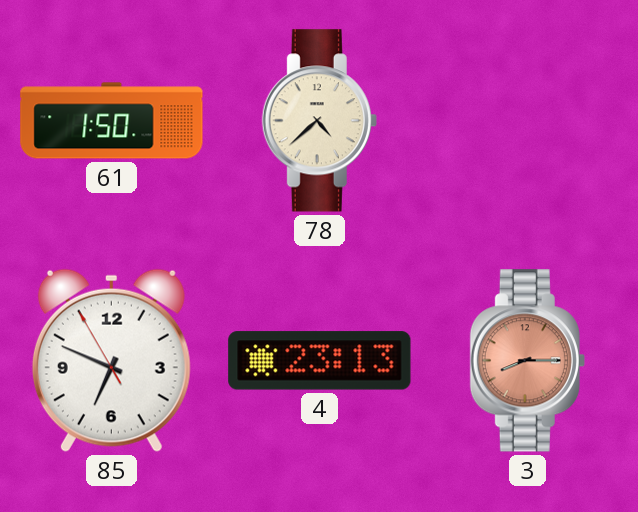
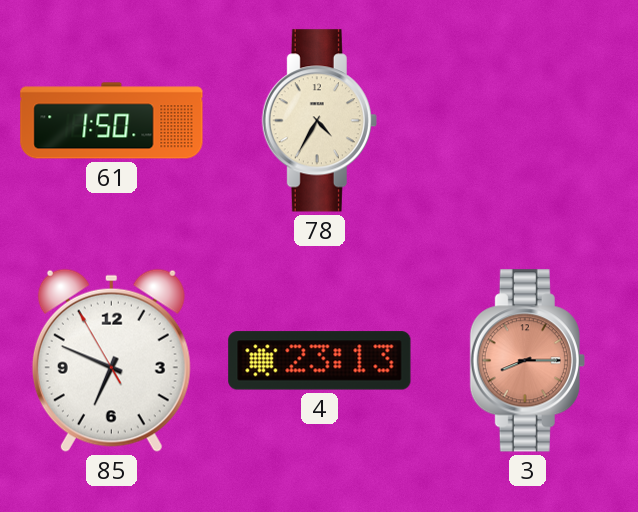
78: 4:38 -> 4:35 (319, 121)
